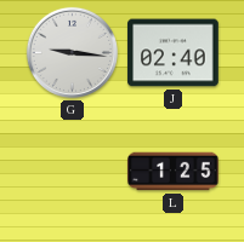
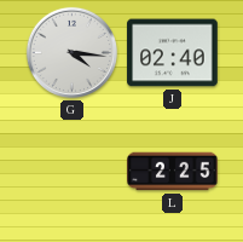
G: 9:16 -> 4:16 (71, 52)
L: 1:25 -> 2:25 (173, 172)
